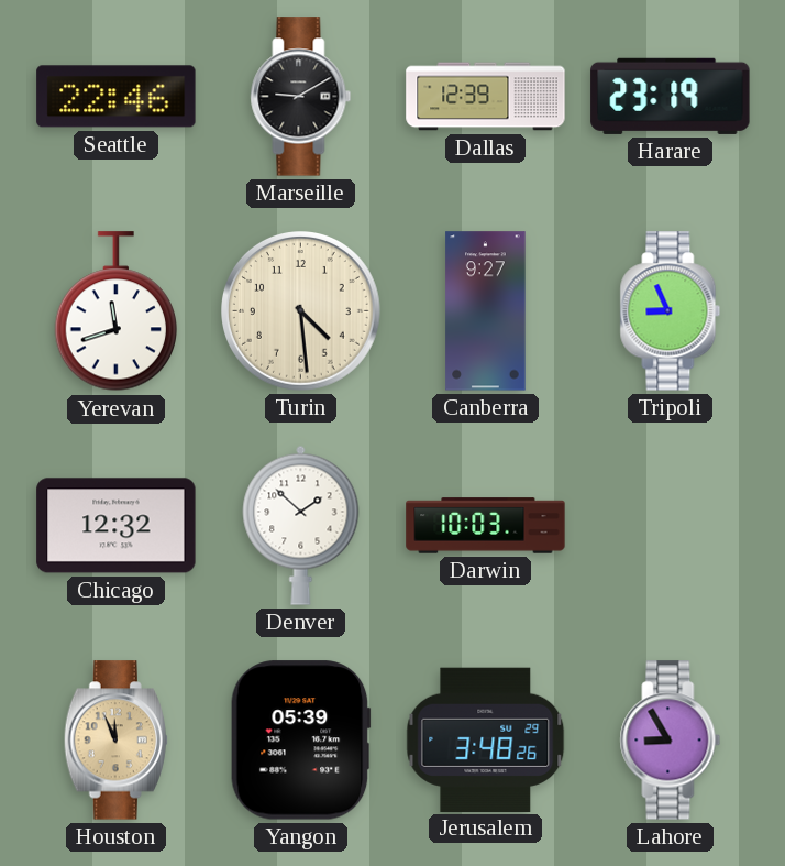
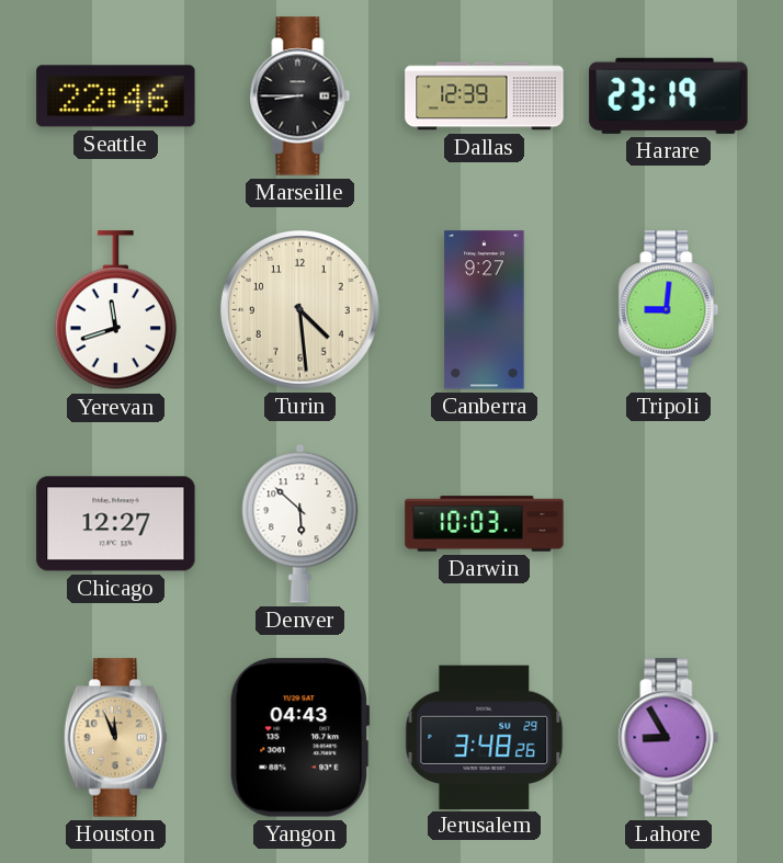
Marseille: 9:10 -> 8:45 (300, 96)
Tripoli: 8:56 -> 9:01 (669, 310)
Chicago: 12:32 -> 12:27 (116, 524)
Denver: 1:52 -> 5:52 (300, 523)
Yangon: 05:39 -> 04:43 (299, 738)
